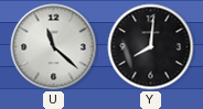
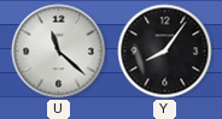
Y: 8:01 -> 8:06 (165, 52)
